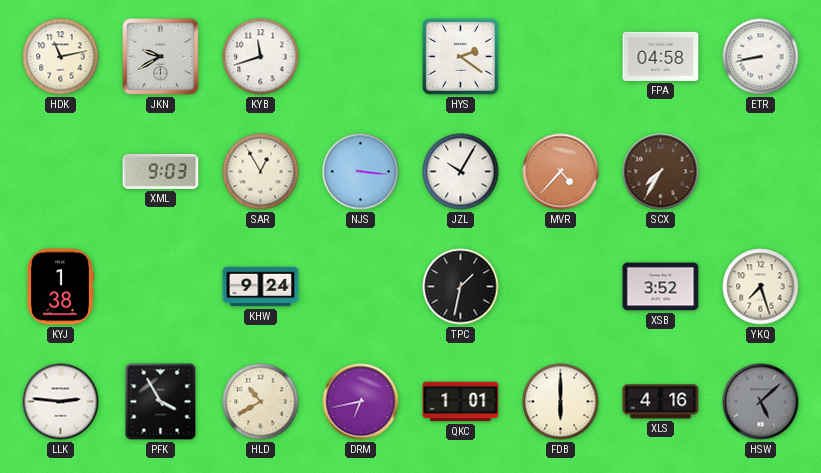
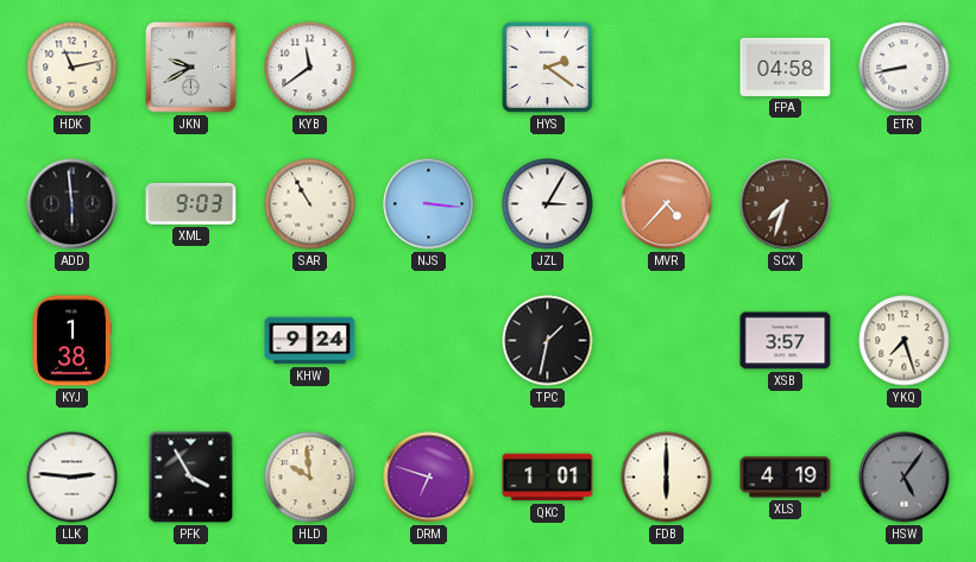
KYB: 11:42 -> 11:39 (310, 68)
ADD: none -> 5:59 (73, 204)
SAR: 12:55 -> 10:55 (310, 204)
JZL: 10:05 -> 3:05 (548, 204)
SCX: 7:35 -> 7:33 (786, 204)
XSB: 3:52 -> 3:57 (786, 341)
HLD: 10:40 -> 9:59 (310, 478)
DRM: 6:43 -> 6:48 (429, 478)
XLS: 4:16 -> 4:19 (786, 478)
HSW: 5:08 -> 5:06 (905, 478)
